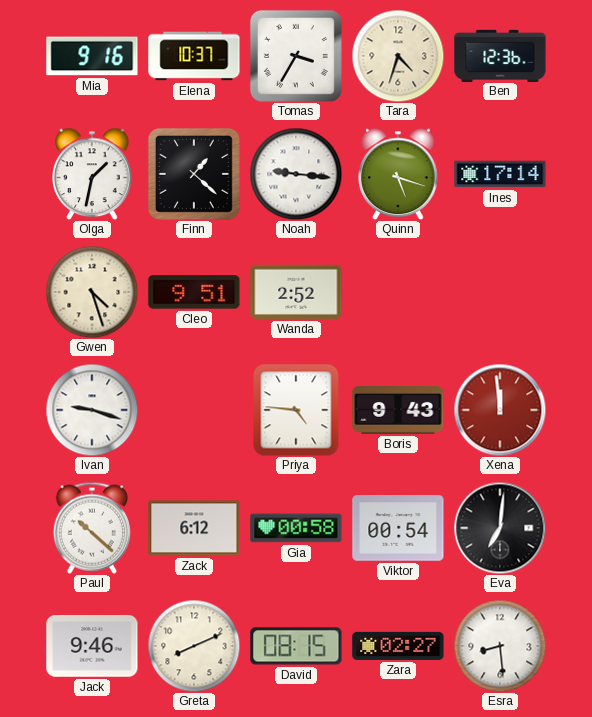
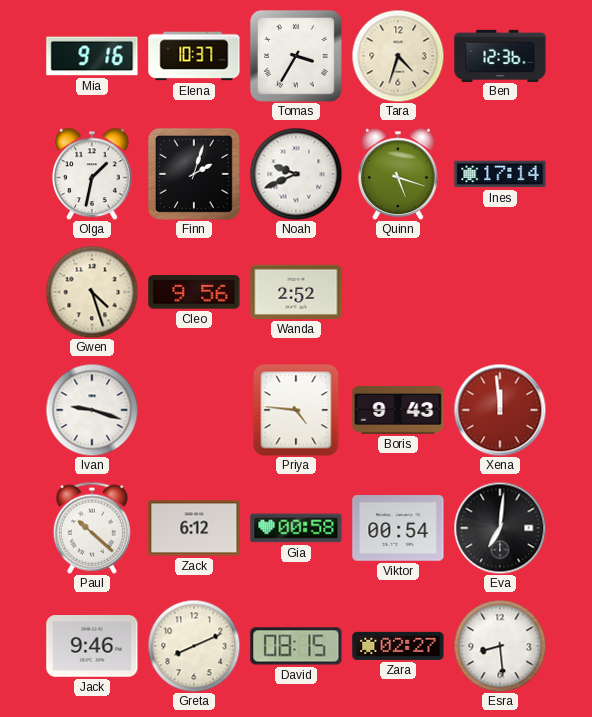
Finn: 1:22 -> 2:03 (194, 174)
Noah: 9:16 -> 9:41 (296, 174)
Cleo: 9:51 -> 9:56 (194, 292)
